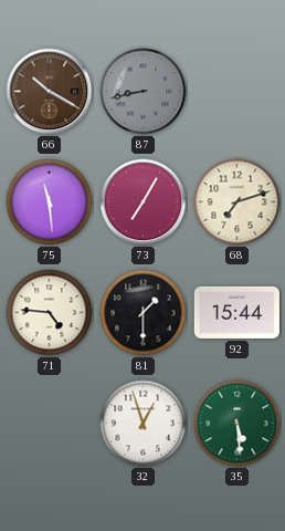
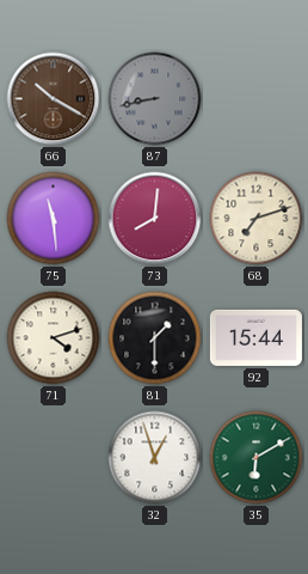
73: 7:05 -> 8:01 (155, 219)
71: 4:46 -> 4:12 (54, 338)
35: 5:29 -> 6:10 (257, 458)
